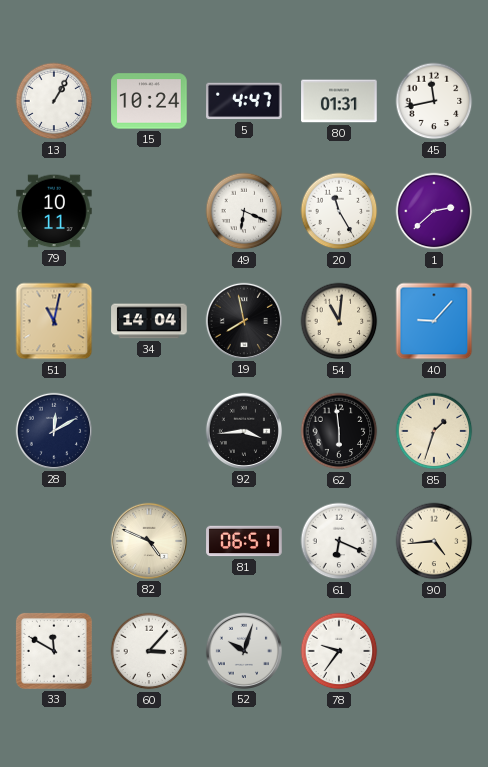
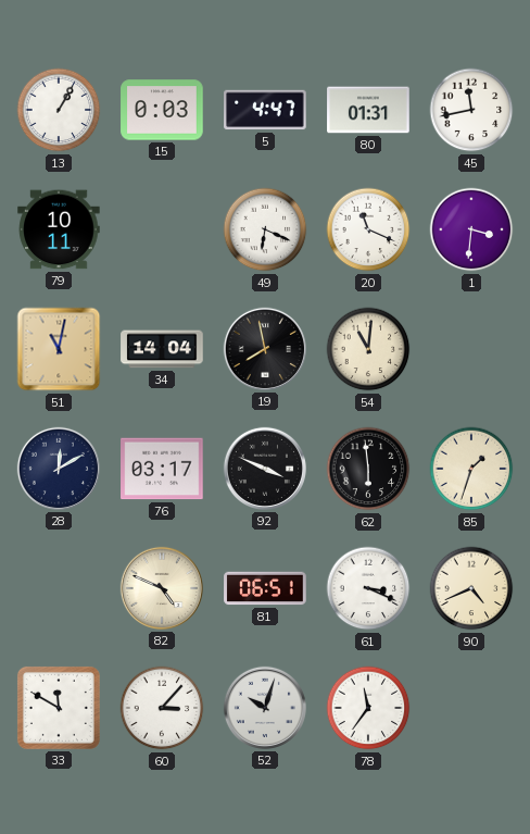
15: 10:24 -> 0:03 (162, 110)
20: 11:25 -> 11:19 (368, 229)
1: 2:38 -> 3:31 (471, 229)
40: 9:07 -> none (434, 321)
76: none -> 03:17 (162, 469)
92: 3:44 -> 3:49 (265, 469)
61: 6:19 -> 3:19 (368, 588)
90: 4:44 -> 4:41 (471, 588)
78: 9:36 -> 11:36 (368, 708)
